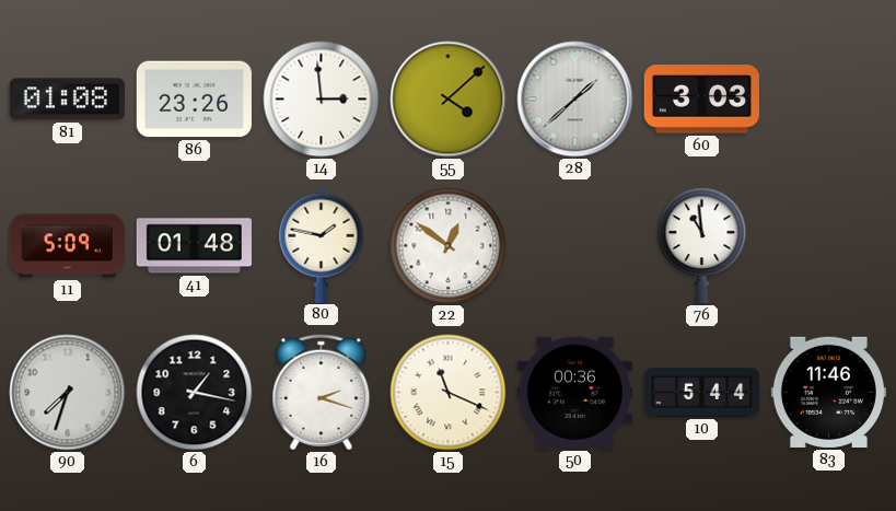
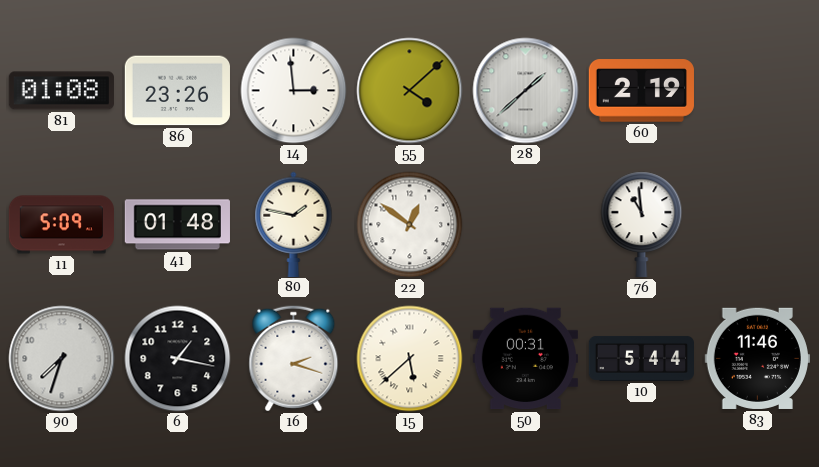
60: 3:03 -> 2:19 (641, 91)
15: 11:19 -> 5:38 (410, 359)
50: 00:36 -> 00:31 (525, 359)
